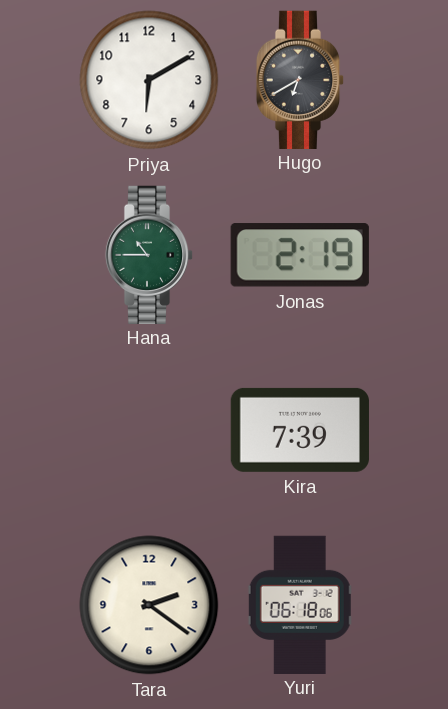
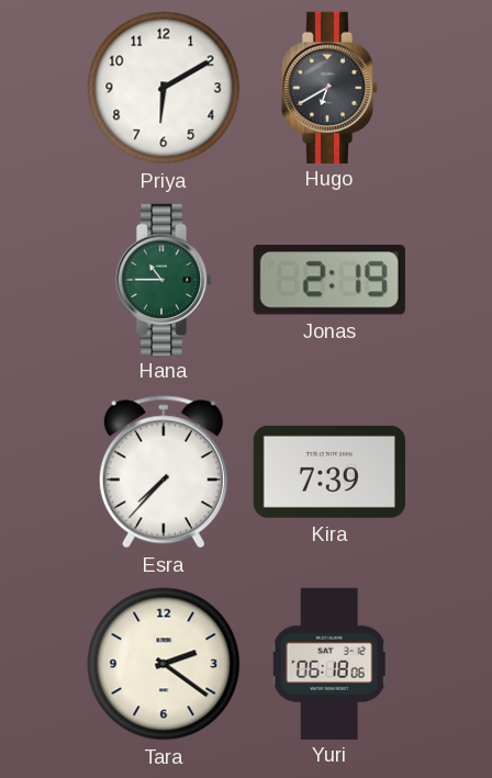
Esra: none -> 7:37 (164, 472)
